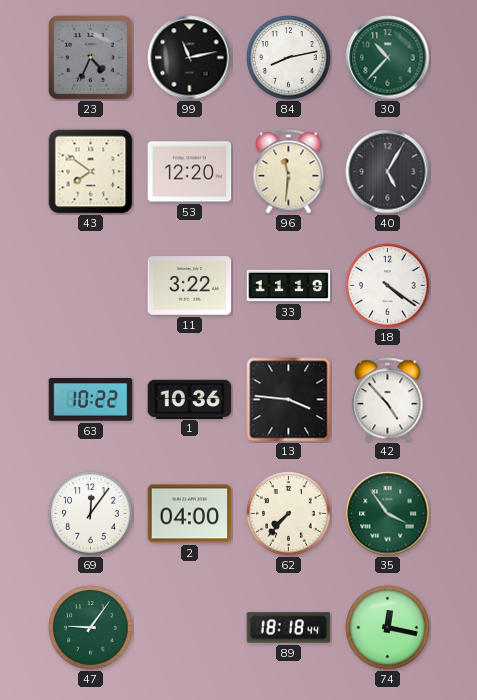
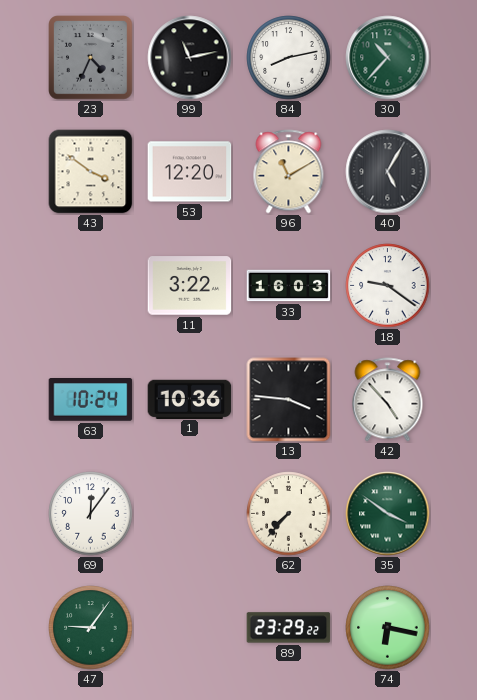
43: 7:51 -> 3:51 (91, 172)
96: 11:31 -> 11:10 (289, 172)
33: 11:19 -> 16:03 (289, 286)
18: 4:21 -> 9:21 (388, 286)
63: 10:22 -> 10:24 (91, 400)
2: 04:00 -> none (190, 514)
35: 3:54 -> 3:51 (388, 514)
89: 18:18 -> 23:29 (289, 628)
74: 12:17 -> 6:17 (388, 628)
